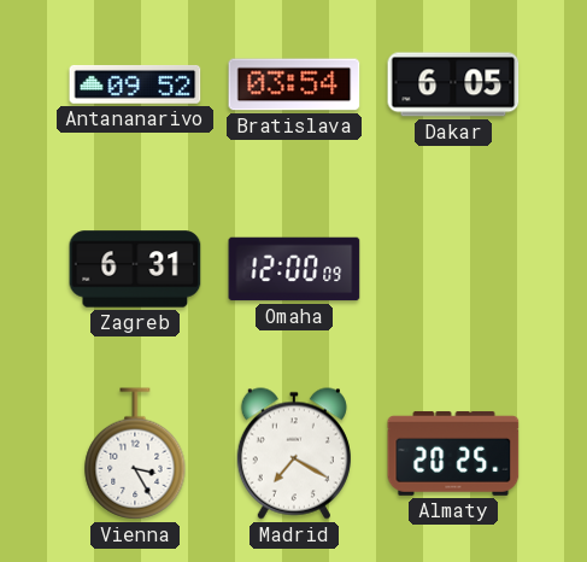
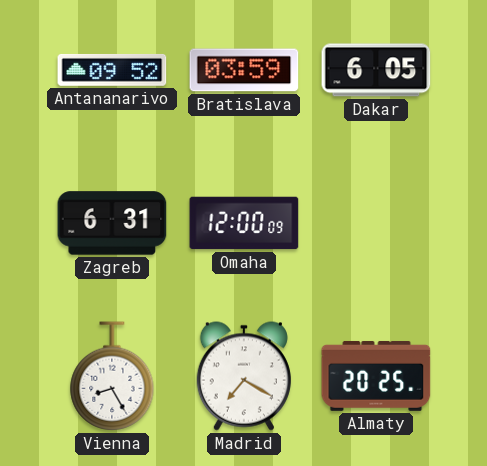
Bratislava: 03:54 -> 03:59 (244, 70)
Vienna: 3:25 -> 8:25 (112, 376)
